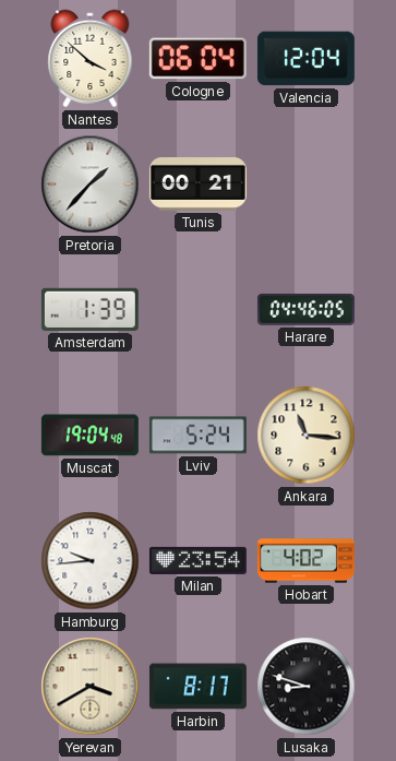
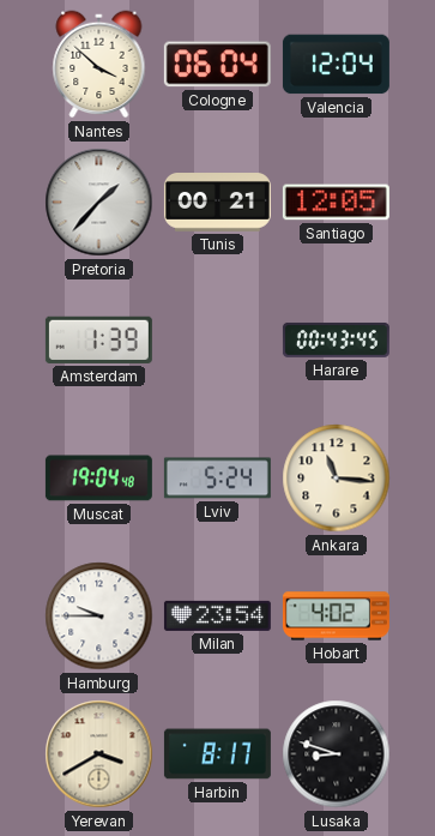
Santiago: none -> 12:05 (336, 203)
Harare: 04:46 -> 00:43 (336, 339)
Hamburg: 9:44 -> 9:45 (99, 617)
